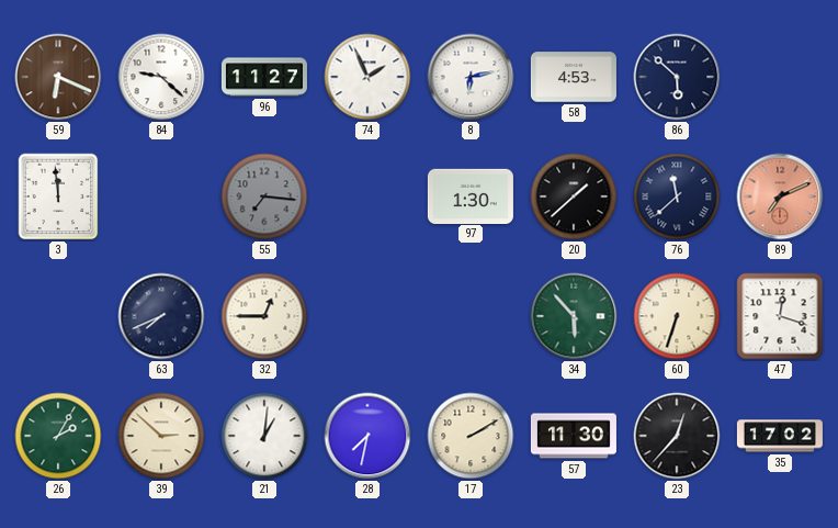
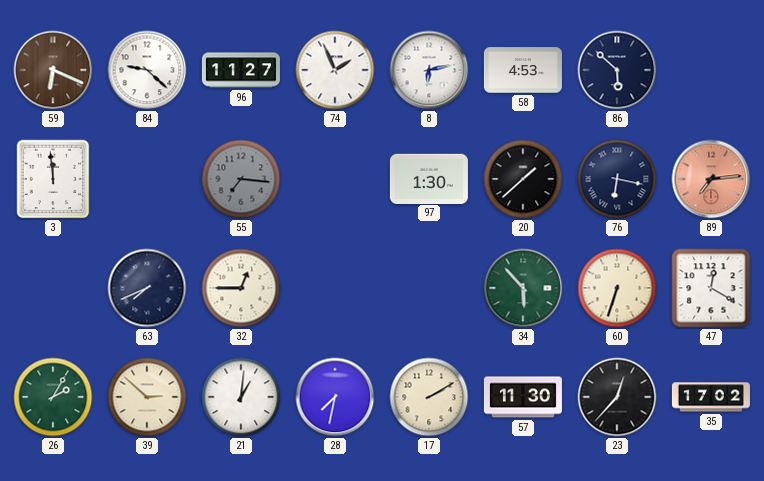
76: 11:38 -> 6:17 (617, 179)
89: 7:11 -> 7:14 (711, 179)
47: 12:18 -> 12:20 (711, 288)
